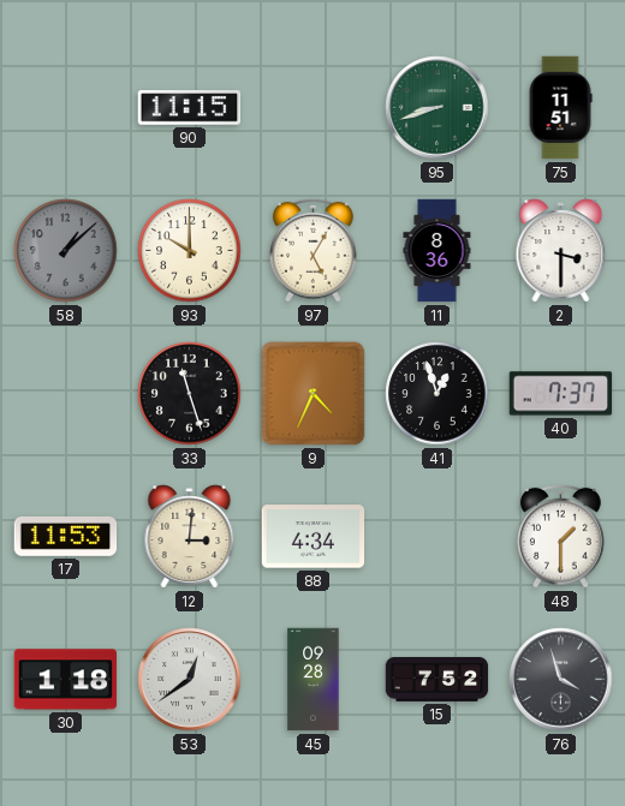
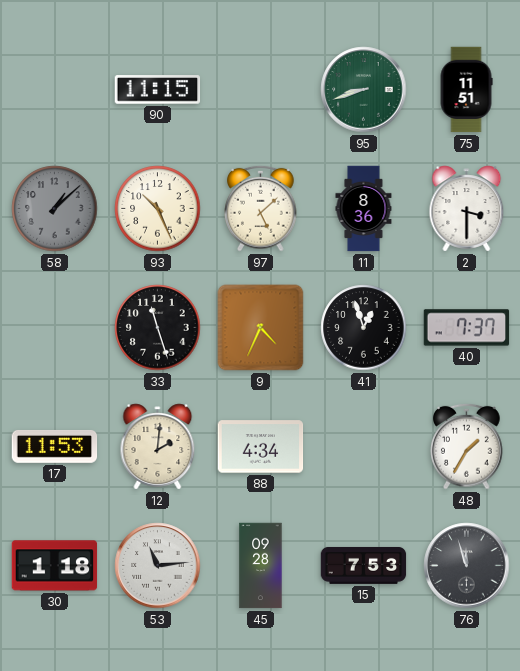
93: 10:00 -> 10:26 (158, 209)
97: 5:05 -> 5:08 (261, 208)
12: 3:01 -> 2:01 (158, 447)
48: 1:30 -> 1:35 (467, 446)
53: 12:39 -> 11:14 (158, 566)
15: 7:52 -> 7:53 (364, 565)
76: 3:57 -> 11:57 (467, 566)
